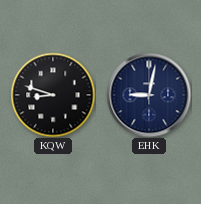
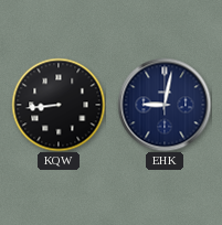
KQW: 8:48 -> 8:44 (59, 105)
